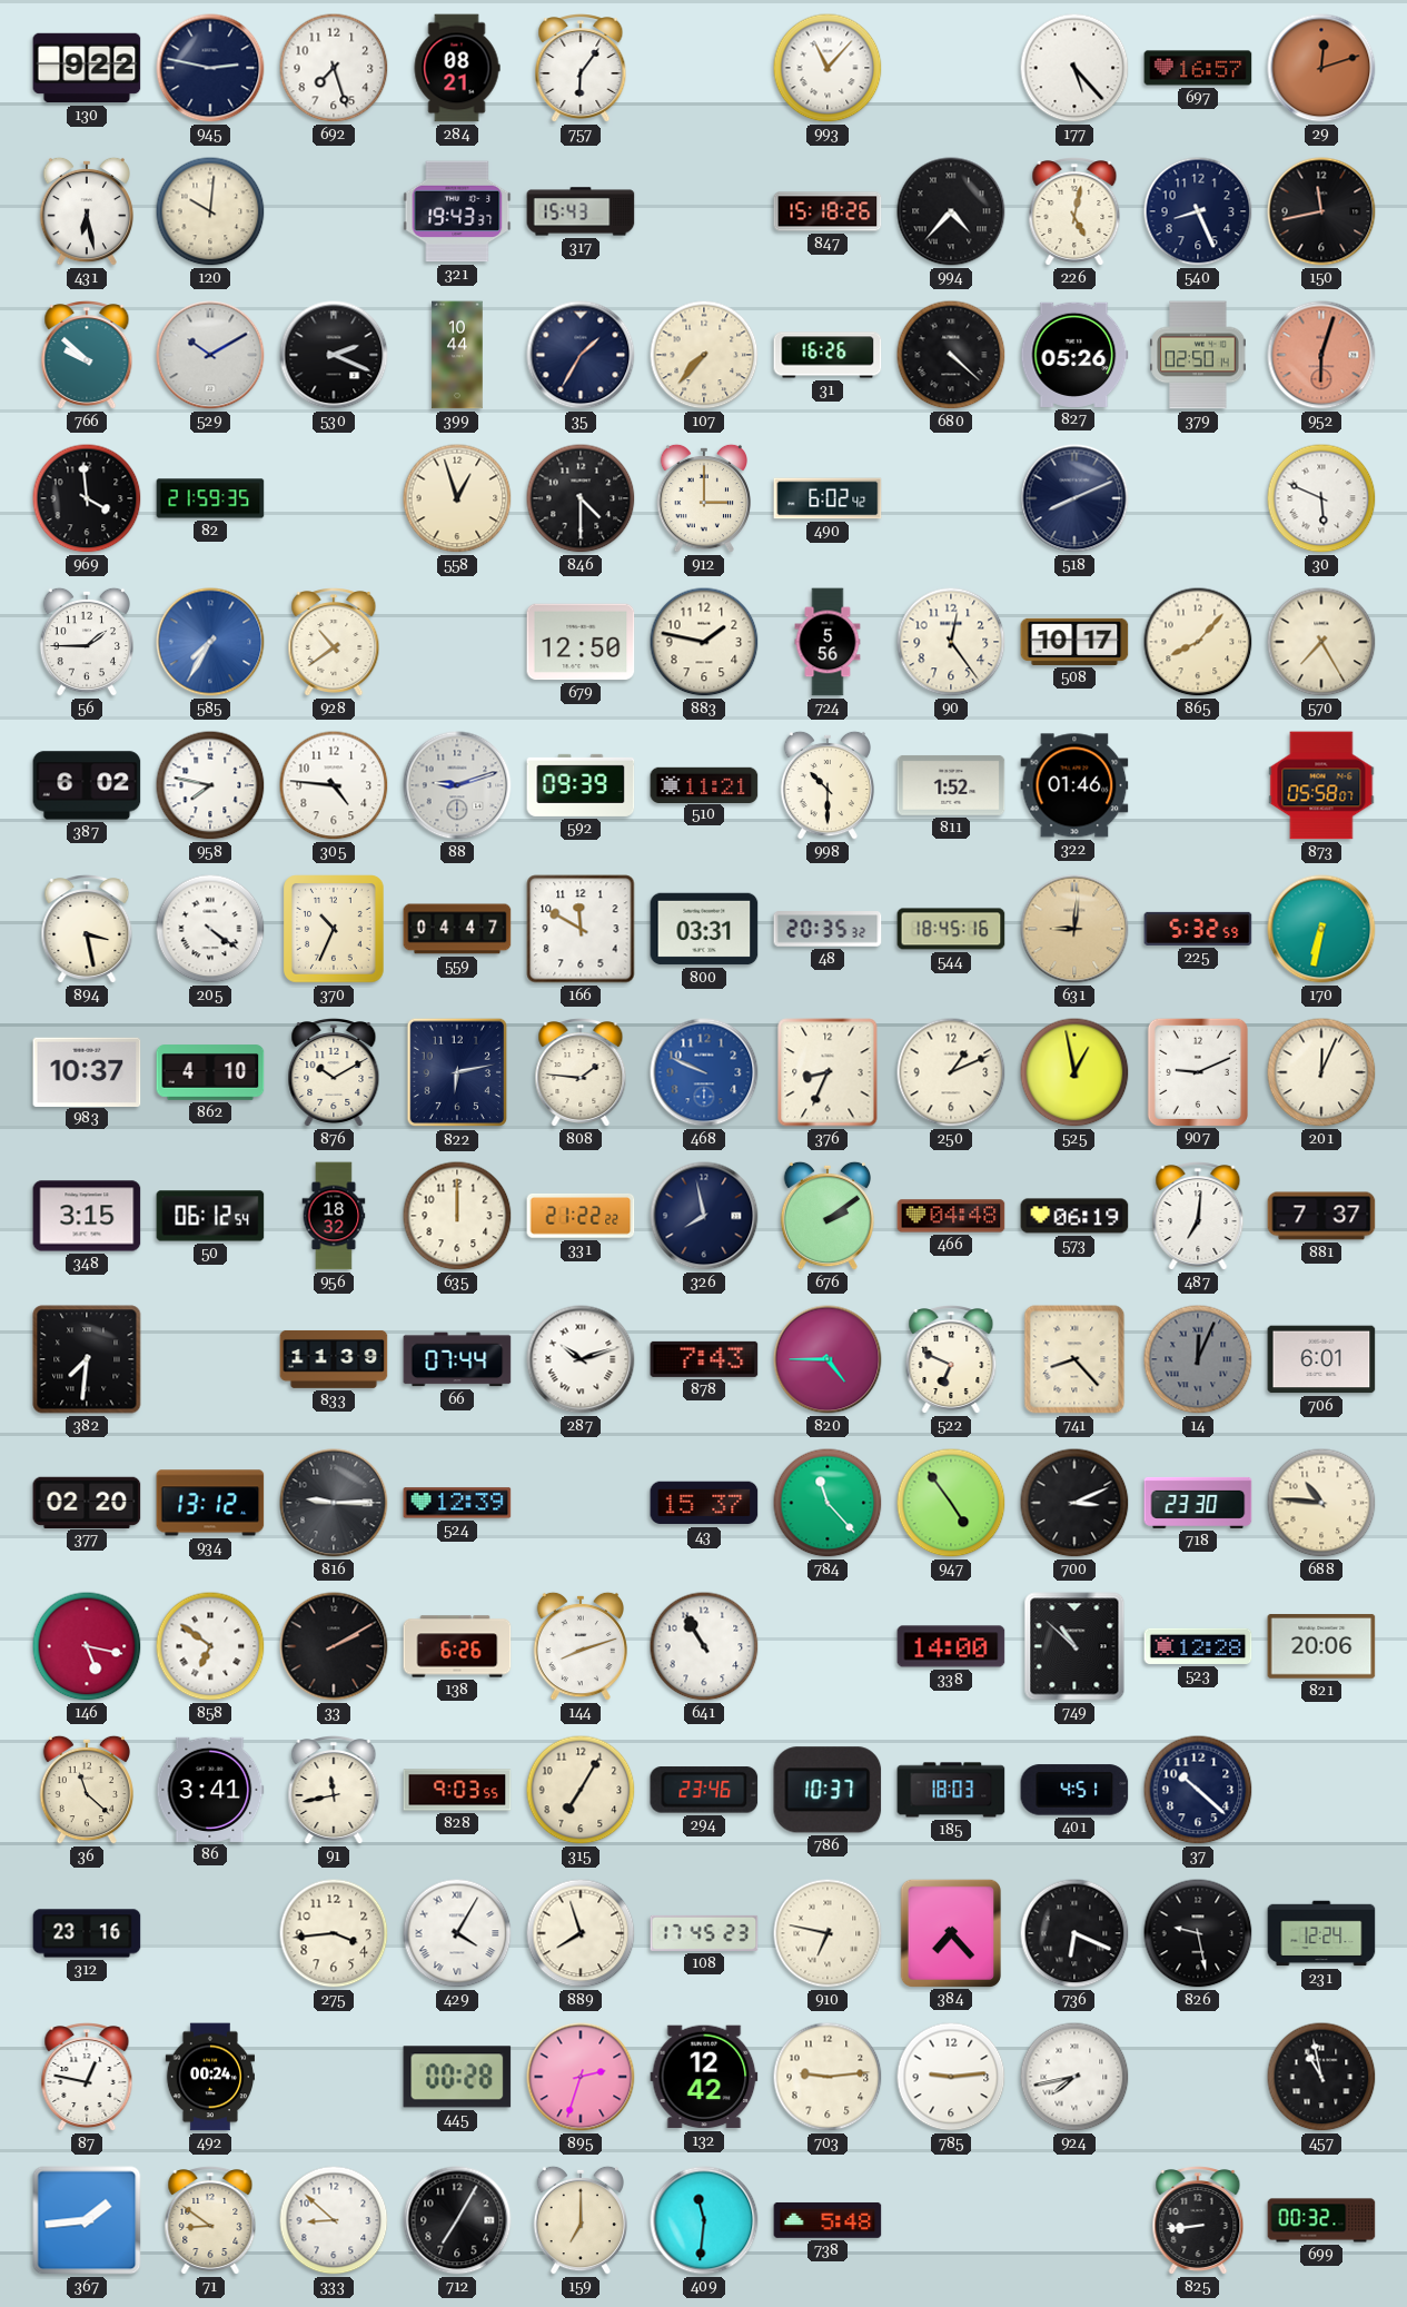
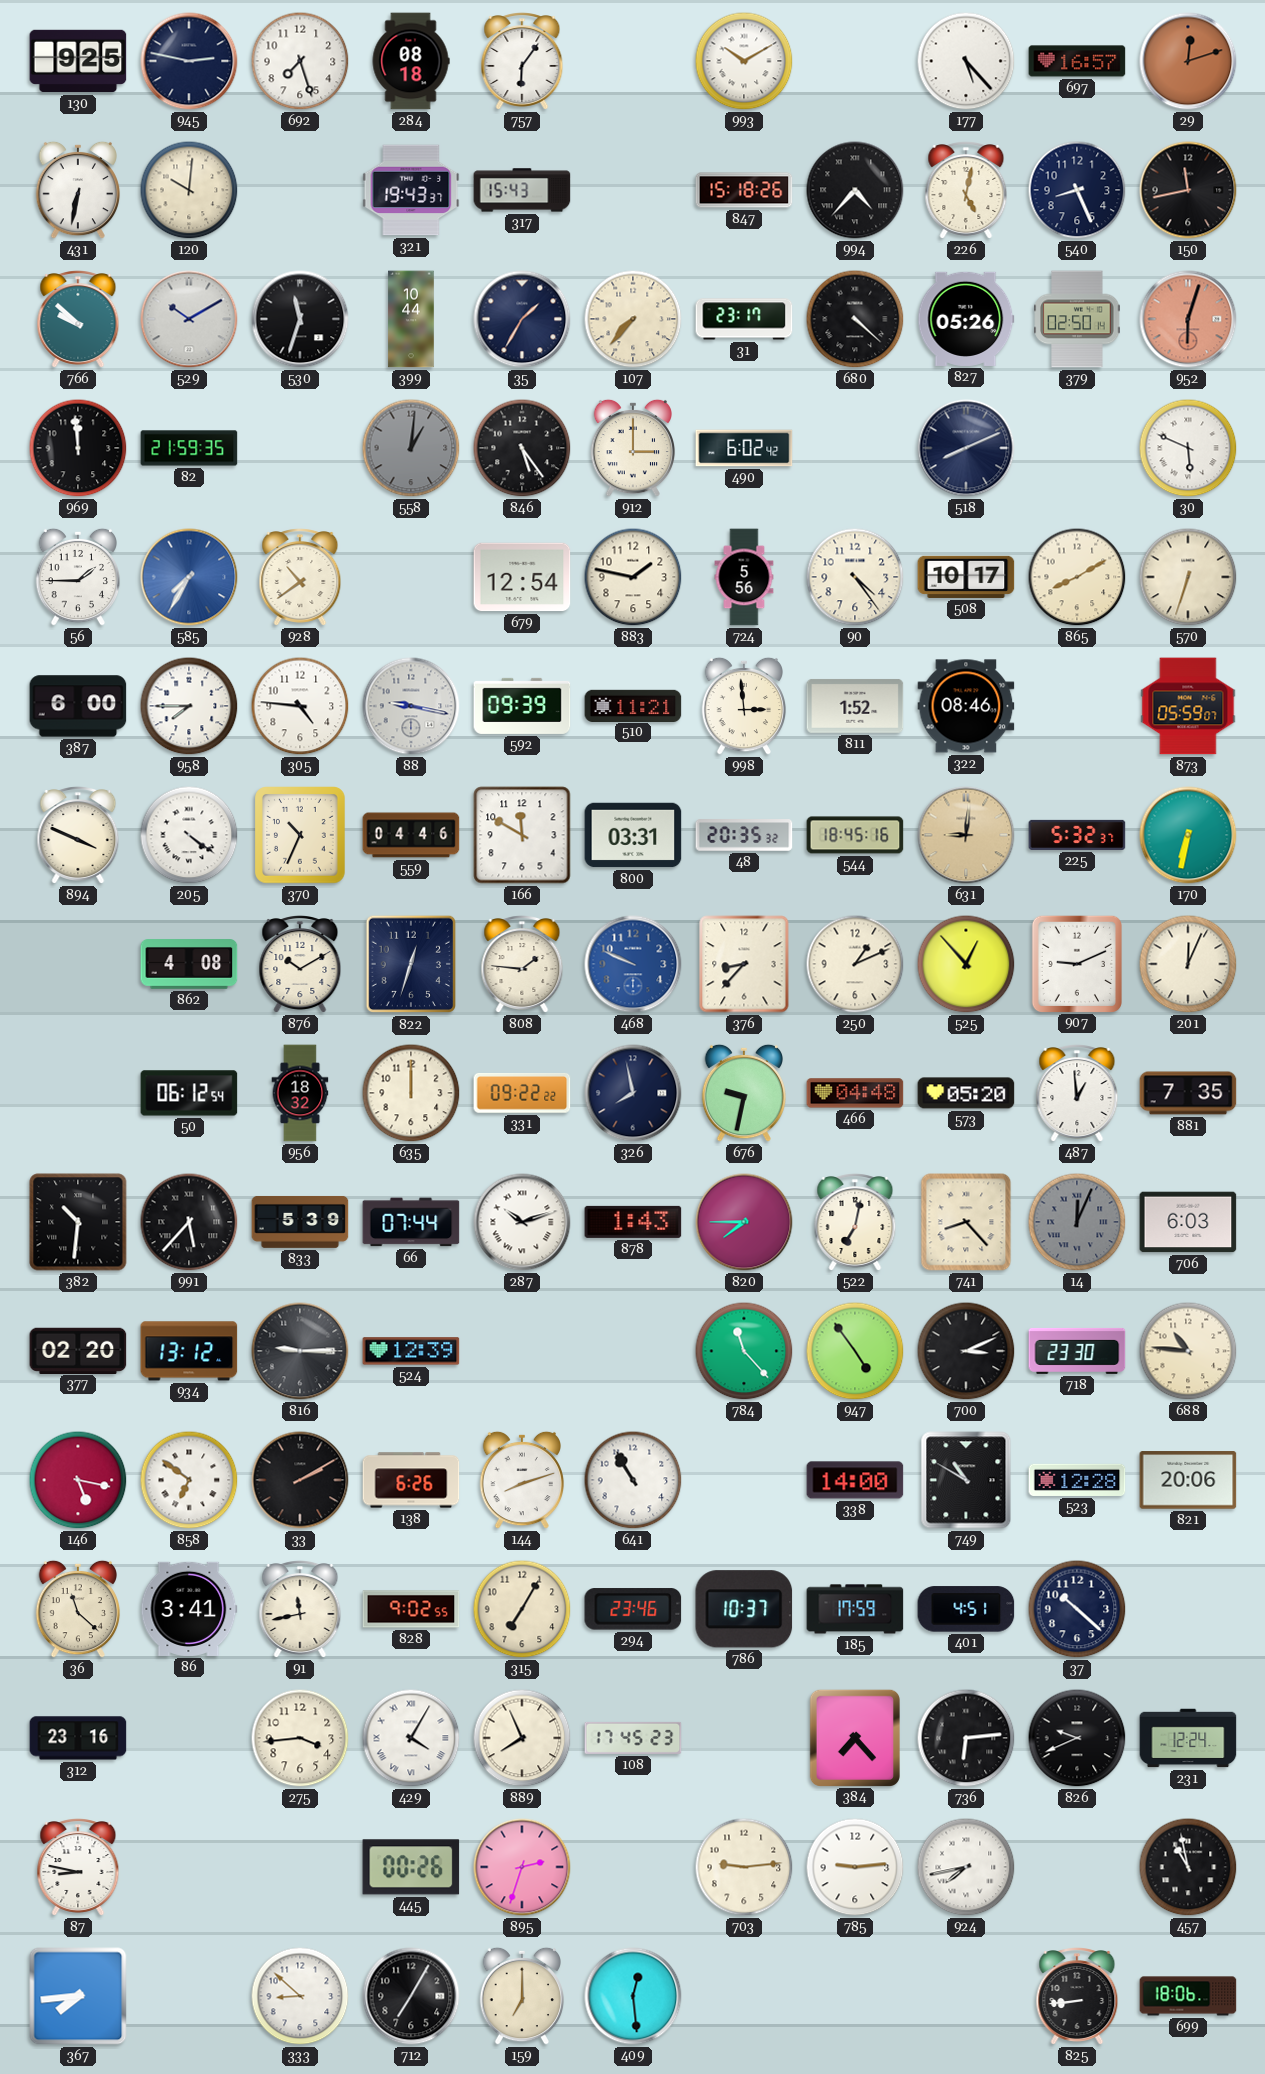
130: 9:22 -> 9:25 (78, 61)
284: 08:21 -> 08:18 (411, 61)
993: 11:07 -> 10:10 (744, 61)
431: 6:28 -> 6:32 (78, 190)
530: 2:19 -> 11:33 (300, 319)
31: 16:26 -> 23:17 (744, 319)
969: 3:59 -> 11:59 (78, 448)
558: 12:57 -> 1:01 (411, 448)
558 dial: cream -> grey (411, 448)
846: 4:30 -> 5:24 (522, 448)
679: 12:50 -> 12:54 (522, 577)
90: 12:24 -> 4:24 (855, 577)
865: 8:07 -> 8:10 (1077, 577)
570: 7:25 -> 6:33 (1188, 577)
387: 6:02 -> 6:00 (78, 706)
958: 7:47 -> 7:45 (189, 706)
88: 9:12 -> 9:17 (411, 706)
998: 10:30 -> 2:59 (744, 706)
322: 01:46 -> 08:46 (966, 706)
873: 05:58 -> 05:59 (1188, 706)
894: 3:28 -> 3:49 (78, 836)
559: 04:47 -> 04:46 (411, 835)
225: 5:32:59 -> 5:32:37 (1077, 835)
983: 10:37 -> none (87, 1071)
862: 4:10 -> 4:08 (189, 964)
822: 6:13 -> 12:33 (411, 964)
376: 8:34 -> 8:37 (744, 964)
525: 12:58 -> 12:53 (966, 964)
348: 3:15 -> none (87, 1216)
331: 21:22 -> 09:22 (522, 1094)
676: 2:09 -> 9:32 (744, 1093)
573: 06:19 -> 05:20 (966, 1093)
487: 7:01 -> 12:59 (1077, 1094)
881: 7:37 -> 7:35 (1188, 1093)
382: 7:31 -> 10:31 (78, 1222)
991: none -> 5:37 (189, 1222)
833: 11:39 -> 5:39 (300, 1222)
878: 7:43 -> 1:43 (633, 1222)
820: 4:45 -> 7:45 (744, 1222)
522: 6:49 -> 7:02 (855, 1223)
706: 6:01 -> 6:03 (1188, 1222)
43: 15:37 -> none (704, 1503)
749: 10:52 -> 10:50 (966, 1480)
828: 9:03 -> 9:02 (411, 1609)
185: 18:03 -> 17:59 (855, 1609)
889: 7:57 -> 7:56 (522, 1738)
910: 6:47 -> none (828, 1933)
736: 6:19 -> 6:14 (966, 1738)
826: 9:28 -> 9:41 (1077, 1738)
87: 12:47 -> 8:47 (78, 1868)
492: 00:24 -> none (209, 2077)
445: 00:28 -> 00:26 (411, 1867)
132: 12:42 -> none (704, 2077)
367: 1:44 -> 7:44 (78, 1996)
71: 8:51 -> none (210, 2221)
409: 11:31 -> 12:29 (633, 1996)
738: 5:48 -> none (828, 2220)
699: 00:32 -> 18:06 (1188, 1996)
